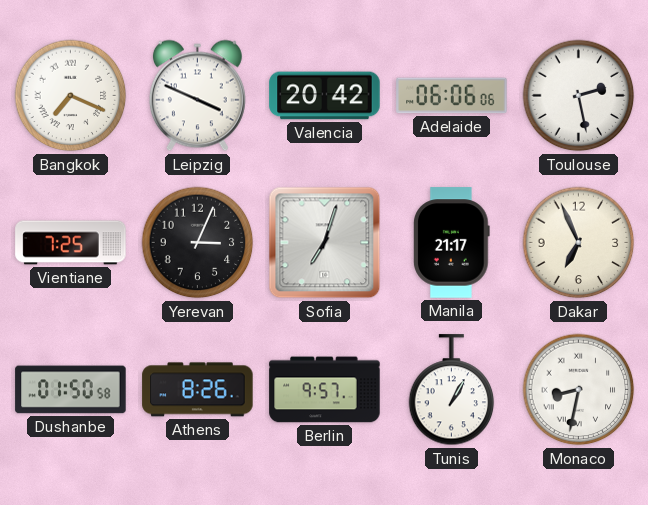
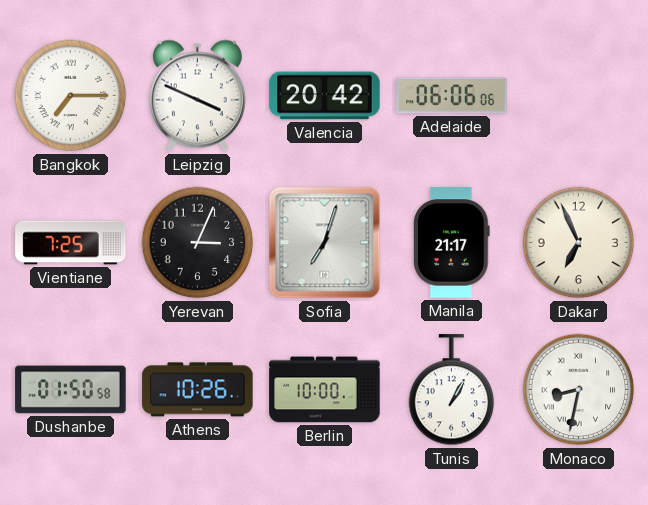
Bangkok: 7:19 -> 7:15 (71, 96)
Toulouse: 2:28 -> none (579, 96)
Athens: 8:26 -> 10:26 (198, 390)
Berlin: 9:57 -> 10:00 (325, 390)
